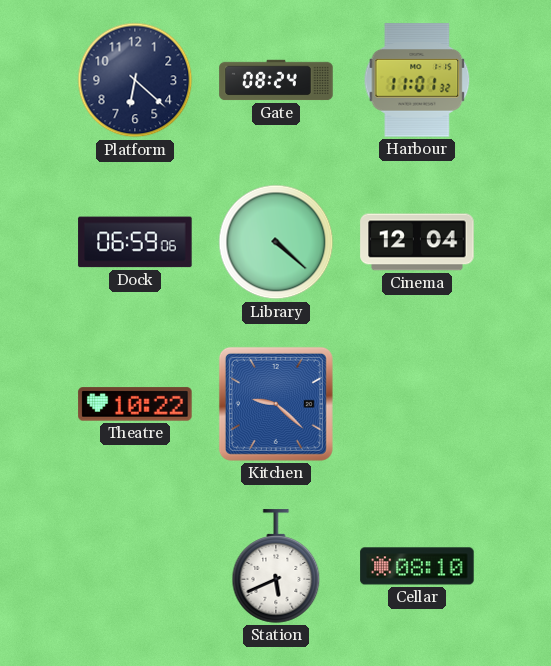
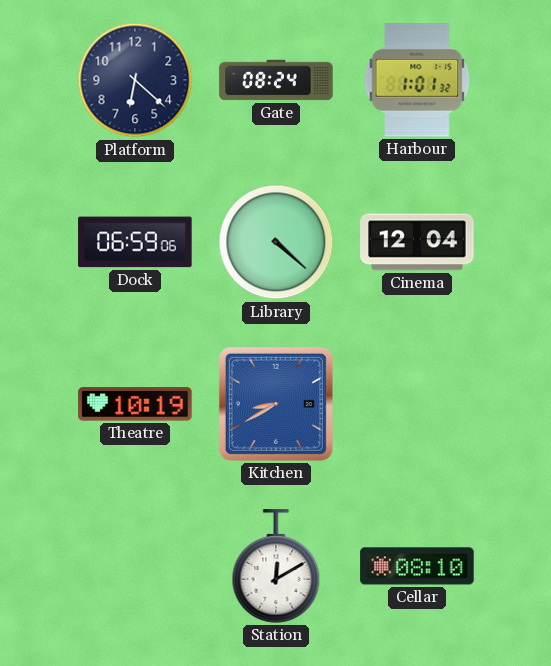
Harbour: 11:01 -> 1:01 (417, 80)
Theatre: 10:22 -> 10:19 (135, 404)
Kitchen: 9:22 -> 8:40 (276, 404)
Station: 5:41 -> 12:10 (276, 566)
